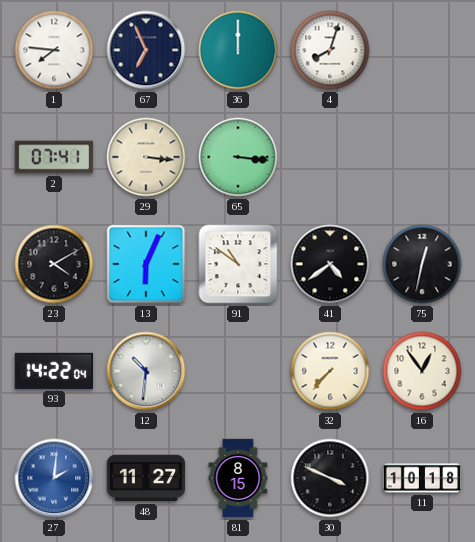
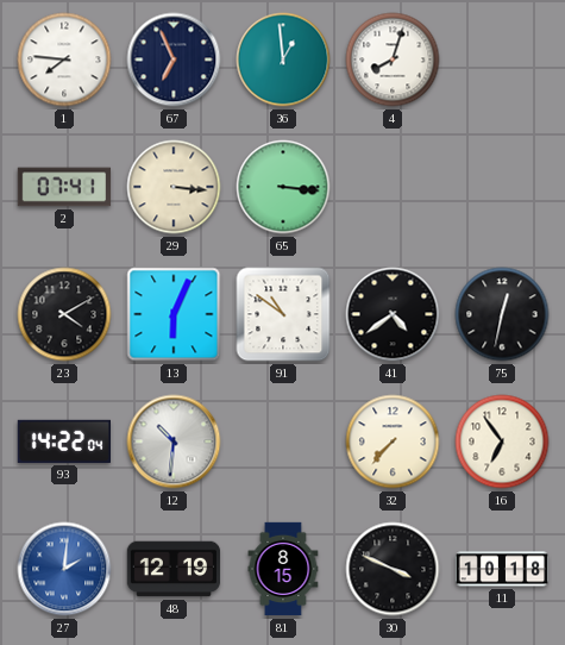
36: 12:00 -> 12:59 (283, 60)
16: 12:54 -> 6:54 (502, 442)
48: 11:27 -> 12:19 (174, 569)
